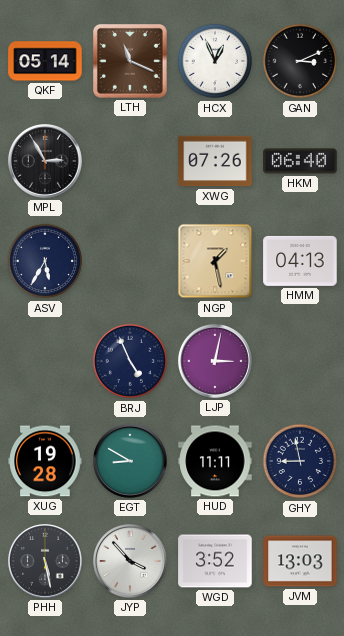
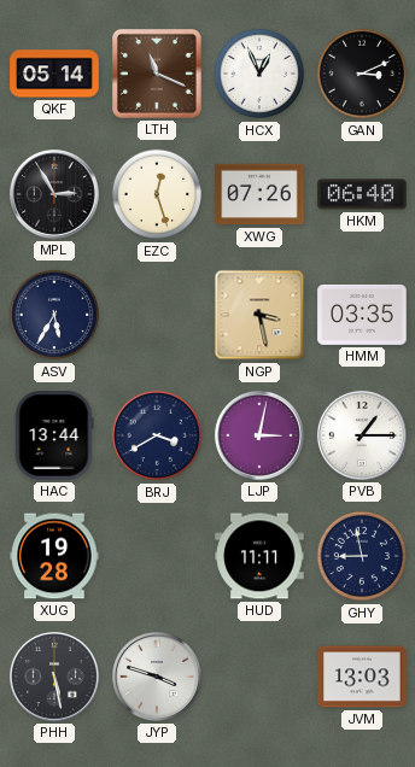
EZC: none -> 12:27 (157, 194)
NGP: 1:28 -> 3:28 (259, 315)
HMM: 04:13 -> 03:35 (362, 315)
HAC: none -> 13:44 (54, 435)
BRJ: 4:56 -> 3:40 (157, 435)
PVB: none -> 1:15 (362, 435)
EGT: 8:50 -> none (130, 461)
JYP: 3:53 -> 3:48 (157, 677)
WGD: 3:52 -> none (215, 561)
